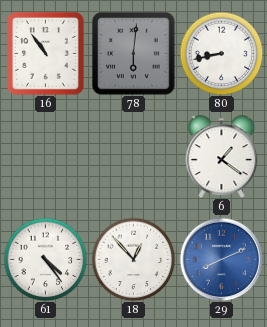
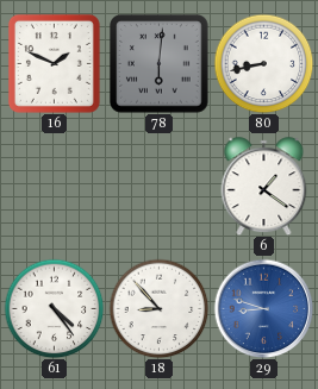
16: 10:54 -> 1:49 (54, 63)
18: 12:53 -> 8:53 (158, 308)
29: 8:11 -> 8:48 (263, 308)
